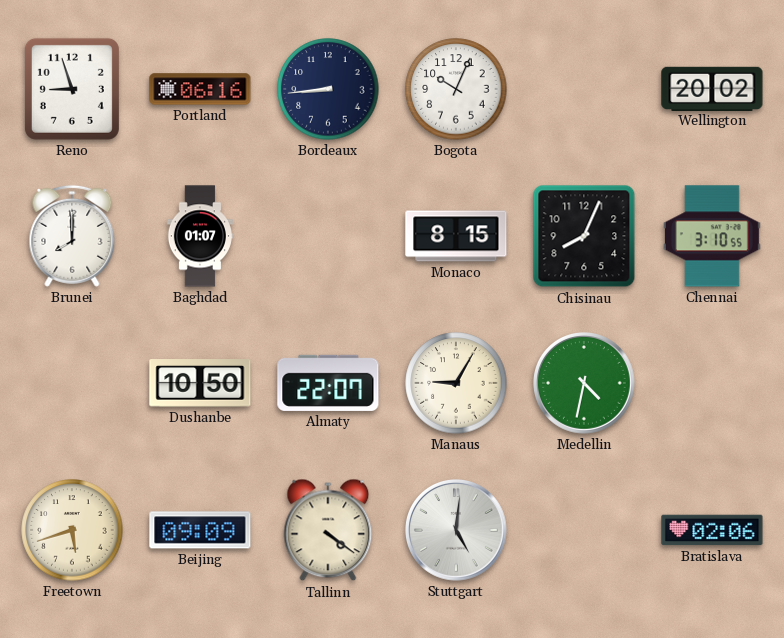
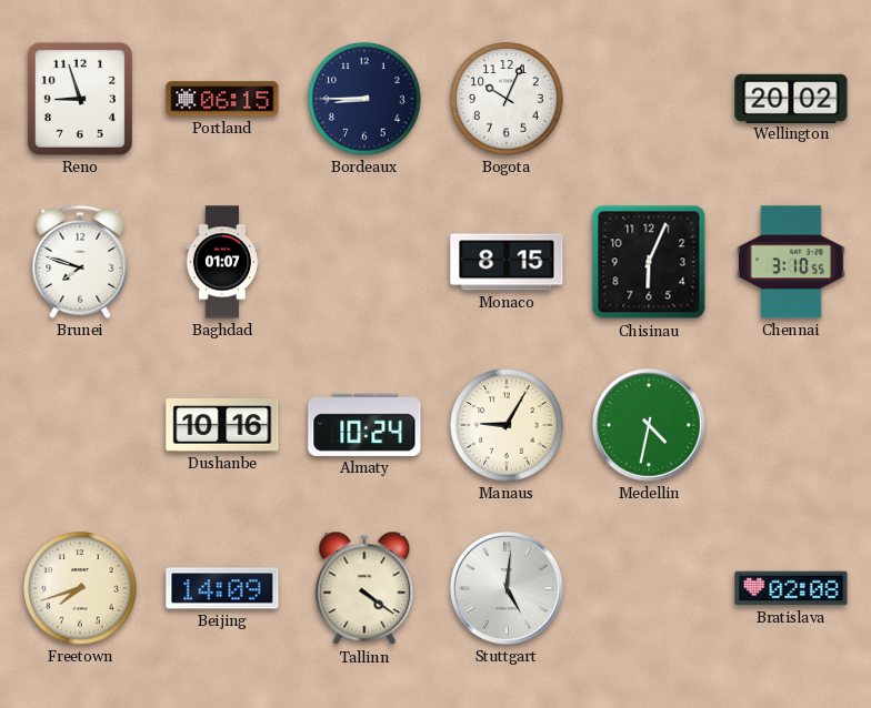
Portland: 06:16 -> 06:15 (222, 99)
Bordeaux: 8:44 -> 8:45 (364, 99)
Brunei: 8:00 -> 7:48 (80, 262)
Chisinau: 8:04 -> 6:04 (649, 262)
Dushanbe: 10:50 -> 10:16 (222, 426)
Almaty: 22:07 -> 10:24 (364, 425)
Freetown: 5:42 -> 7:42 (80, 588)
Beijing: 09:09 -> 14:09 (222, 588)
Bratislava: 02:06 -> 02:08 (791, 588)
